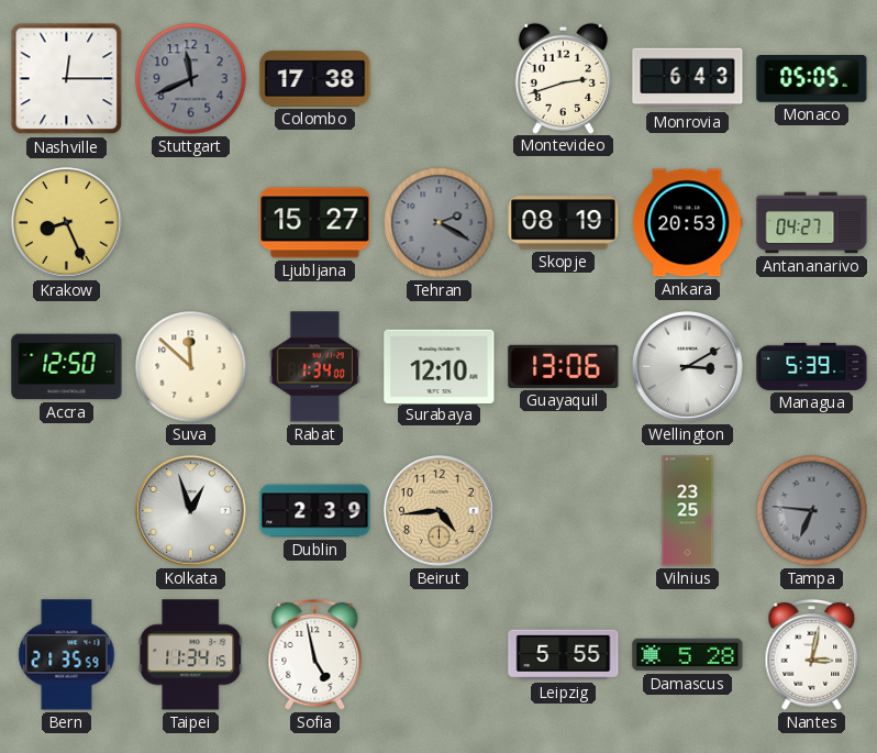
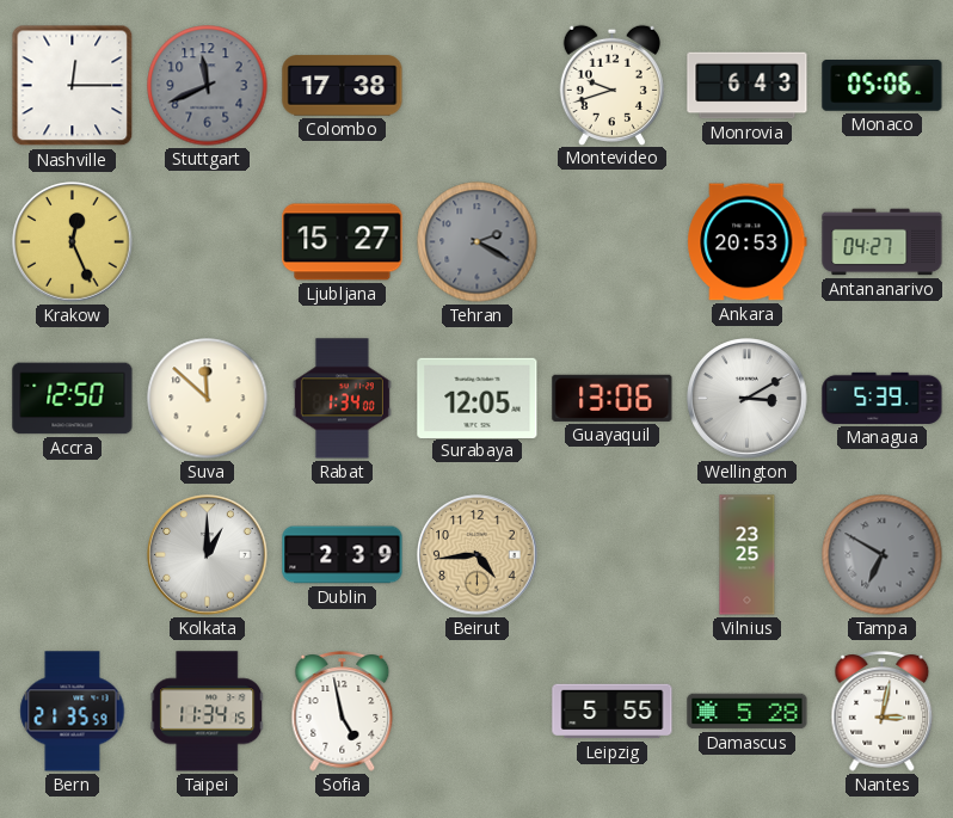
Montevideo: 2:42 -> 9:42 (611, 85)
Monaco: 05:05 -> 05:06 (883, 86)
Krakow: 8:26 -> 12:26 (73, 242)
Skopje: 08:19 -> none (564, 223)
Surabaya: 12:10 -> 12:05 (478, 398)
Kolkata: 12:57 -> 1:00 (208, 555)
Tampa: 6:46 -> 6:50 (883, 555)
